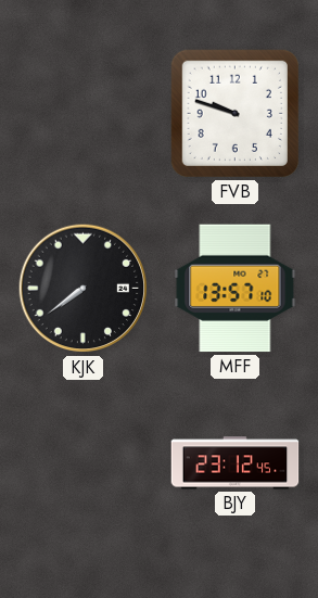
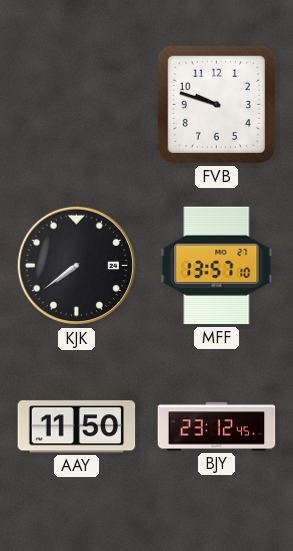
AAY: none -> 11:50 (77, 427)
